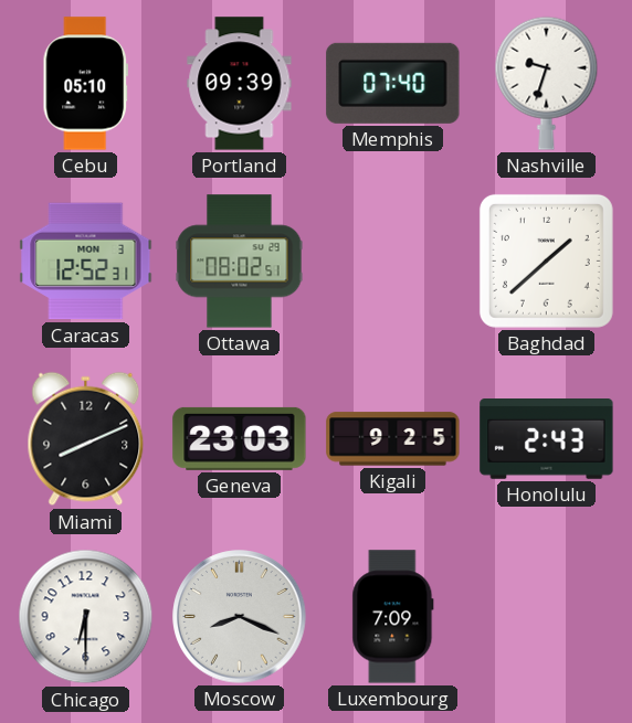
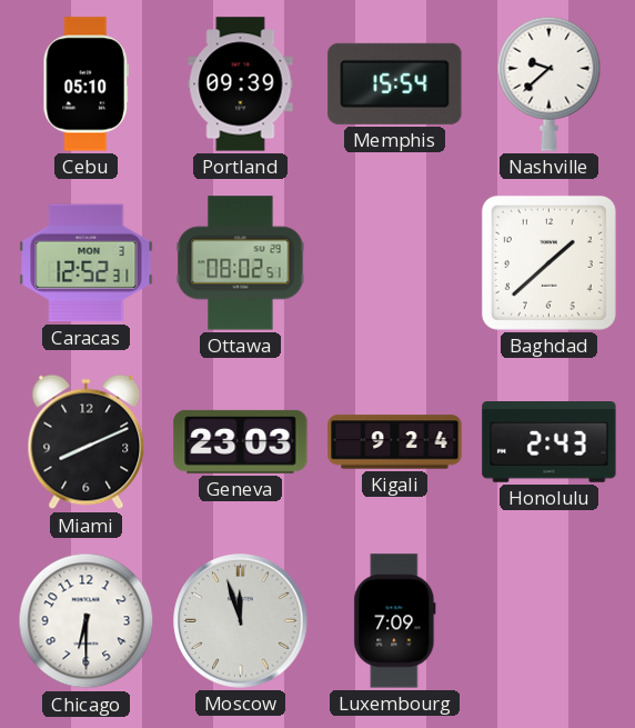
Memphis: 07:40 -> 15:54 (395, 83)
Nashville: 9:33 -> 9:38 (550, 83)
Kigali: 9:25 -> 9:24 (395, 442)
Moscow: 8:19 -> 11:57 (241, 621)
